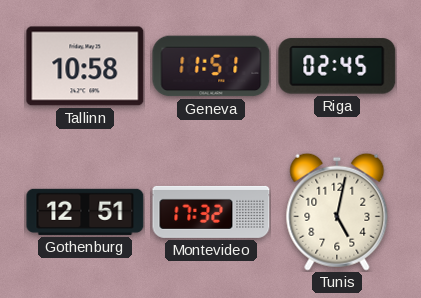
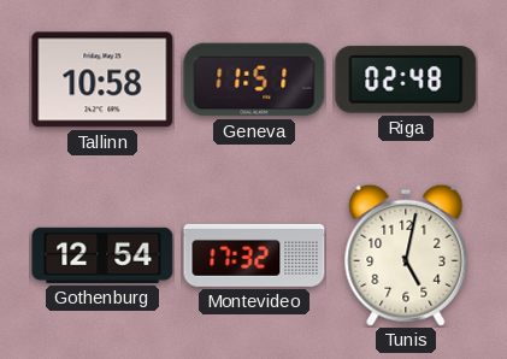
Riga: 02:45 -> 02:48 (406, 80)
Gothenburg: 12:51 -> 12:54 (102, 255)
